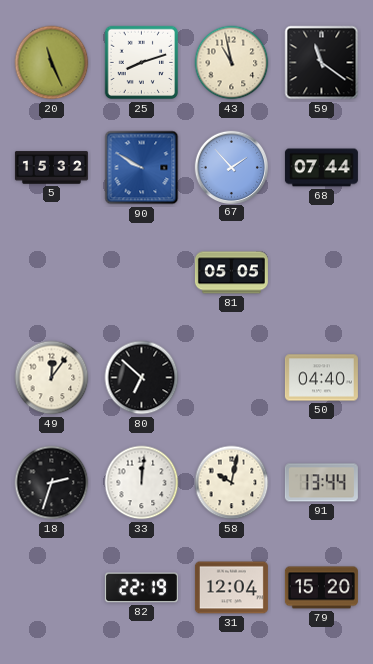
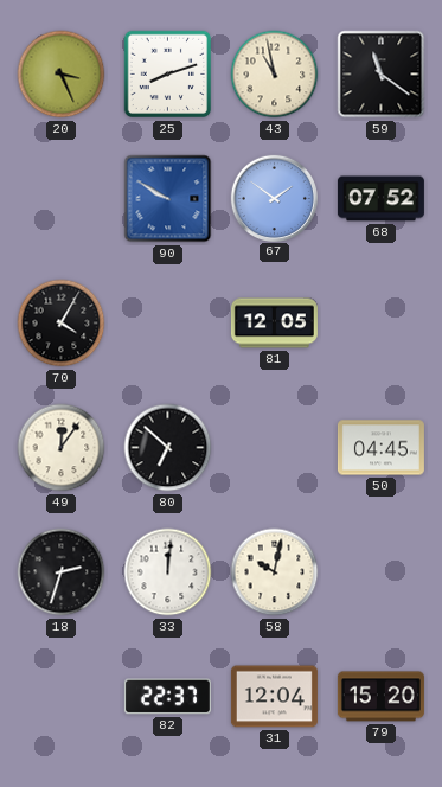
20: 11:26 -> 3:26 (62, 75)
5: 15:32 -> none (51, 168)
67: 1:53 -> 1:51 (274, 198)
68: 07:44 -> 07:52 (380, 199)
70: none -> 4:05 (62, 324)
81: 05:05 -> 12:05 (274, 324)
50: 04:40 -> 04:45 (380, 448)
91: 13:44 -> none (321, 483)
82: 22:19 -> 22:37 (167, 697)
